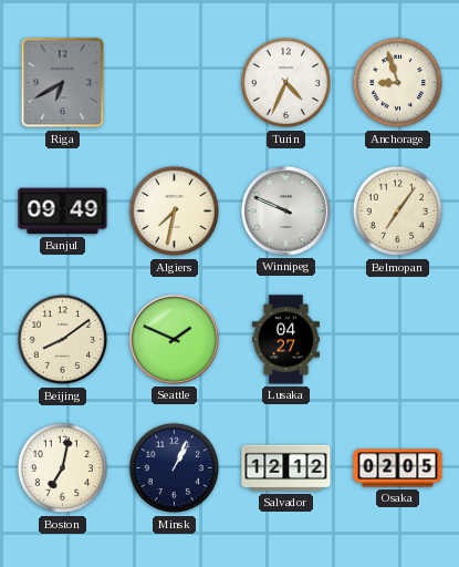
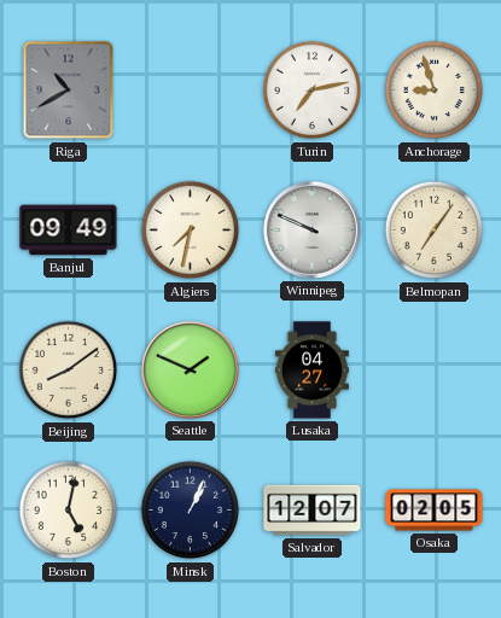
Riga: 6:40 -> 10:40 (69, 91)
Turin: 4:34 -> 7:13 (313, 91)
Boston: 7:02 -> 5:02 (69, 511)
Salvador: 12:12 -> 12:07 (313, 511)
